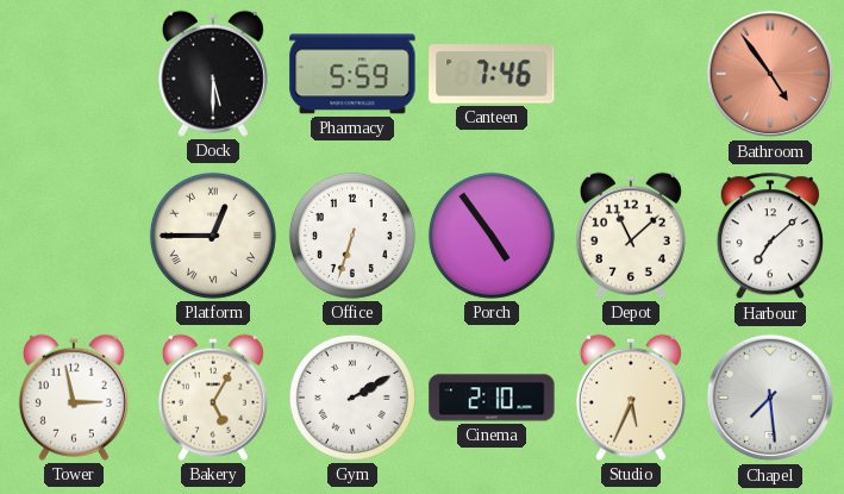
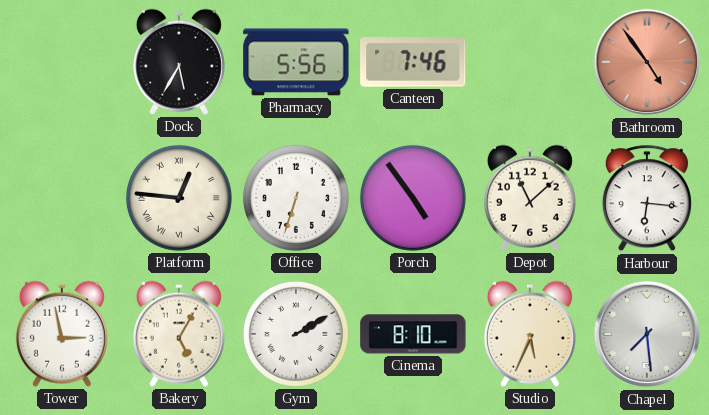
Dock: 5:30 -> 5:35 (179, 62)
Pharmacy: 5:59 -> 5:56 (296, 62)
Platform: 12:45 -> 12:46 (179, 198)
Harbour: 7:08 -> 6:16 (647, 199)
Cinema: 2:10 -> 8:10 (413, 334)
